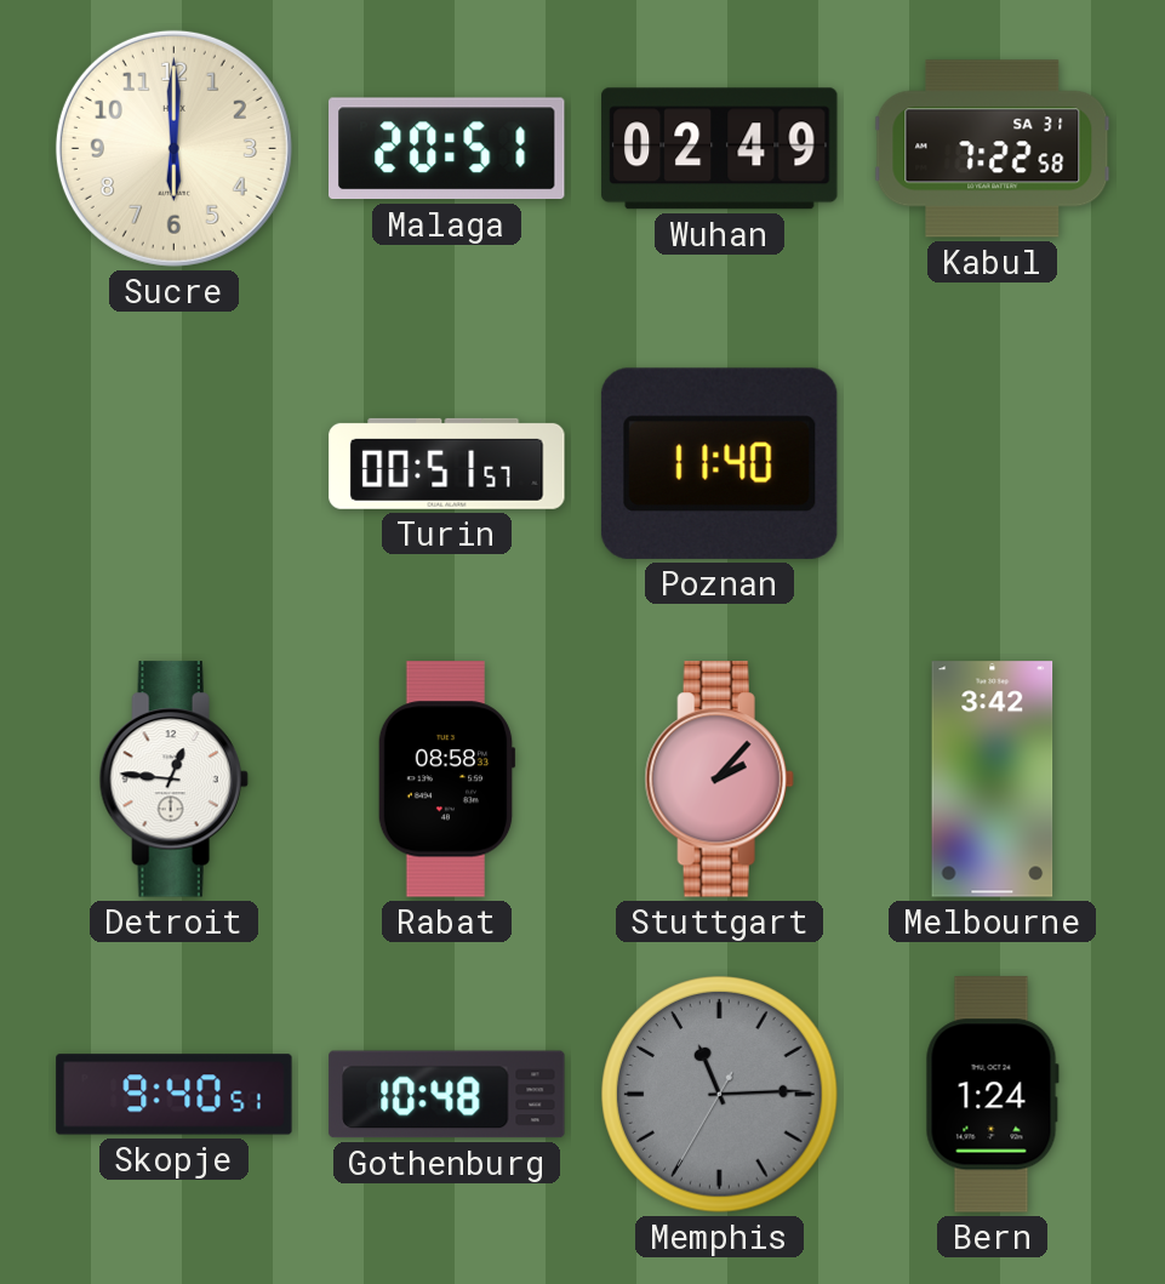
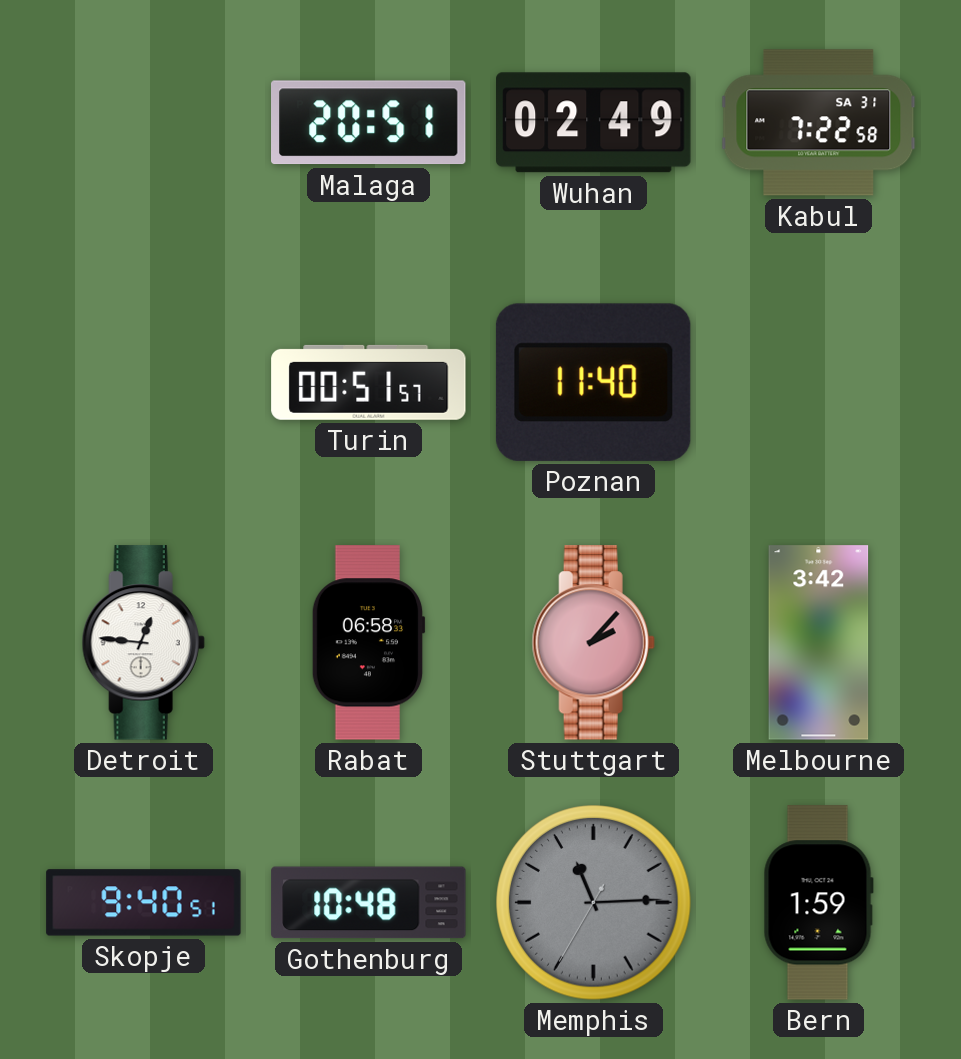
Sucre: 6:00 -> none (173, 148)
Rabat: 08:58 -> 06:58 (368, 643)
Bern: 1:24 -> 1:59 (818, 903)
